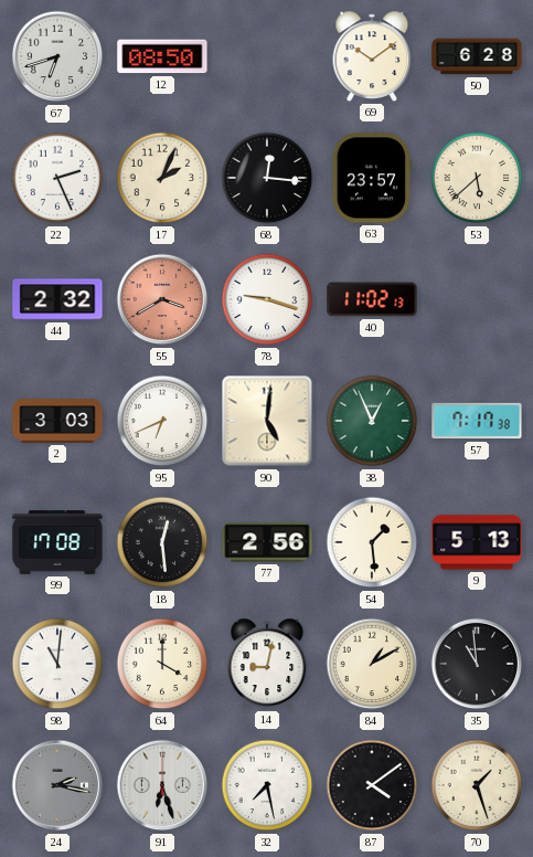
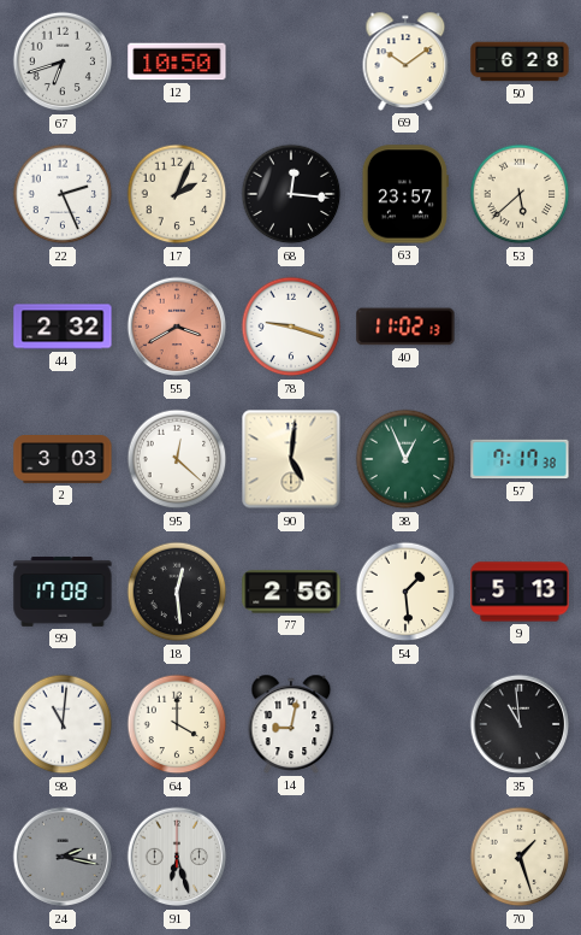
12: 08:50 -> 10:50 (177, 61)
95: 6:41 -> 12:22 (177, 459)
84: 1:10 -> none (372, 664)
32: 7:28 -> none (267, 785)
87: 4:09 -> none (372, 785)
